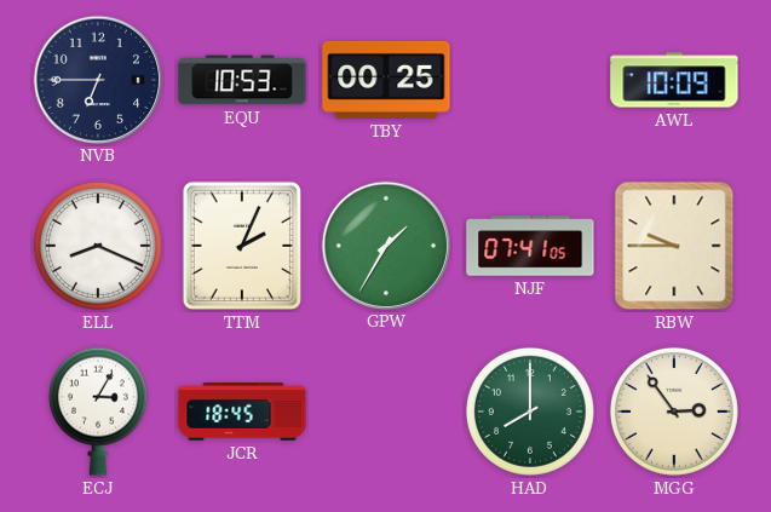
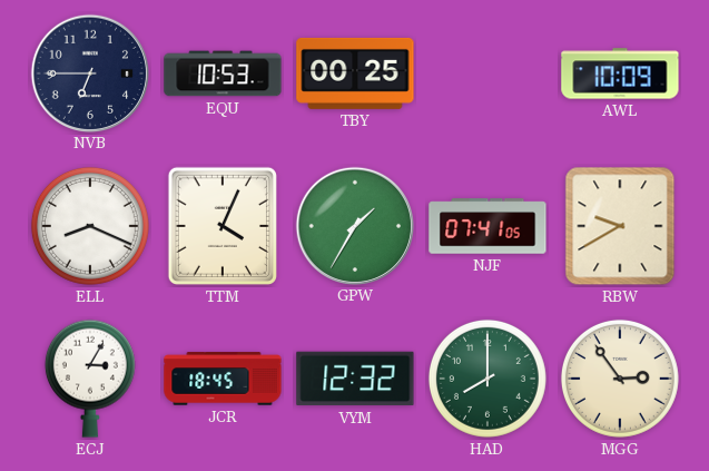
TTM: 2:04 -> 4:04 (223, 226)
RBW: 9:45 -> 9:40 (620, 226)
VYM: none -> 12:32 (355, 379)
